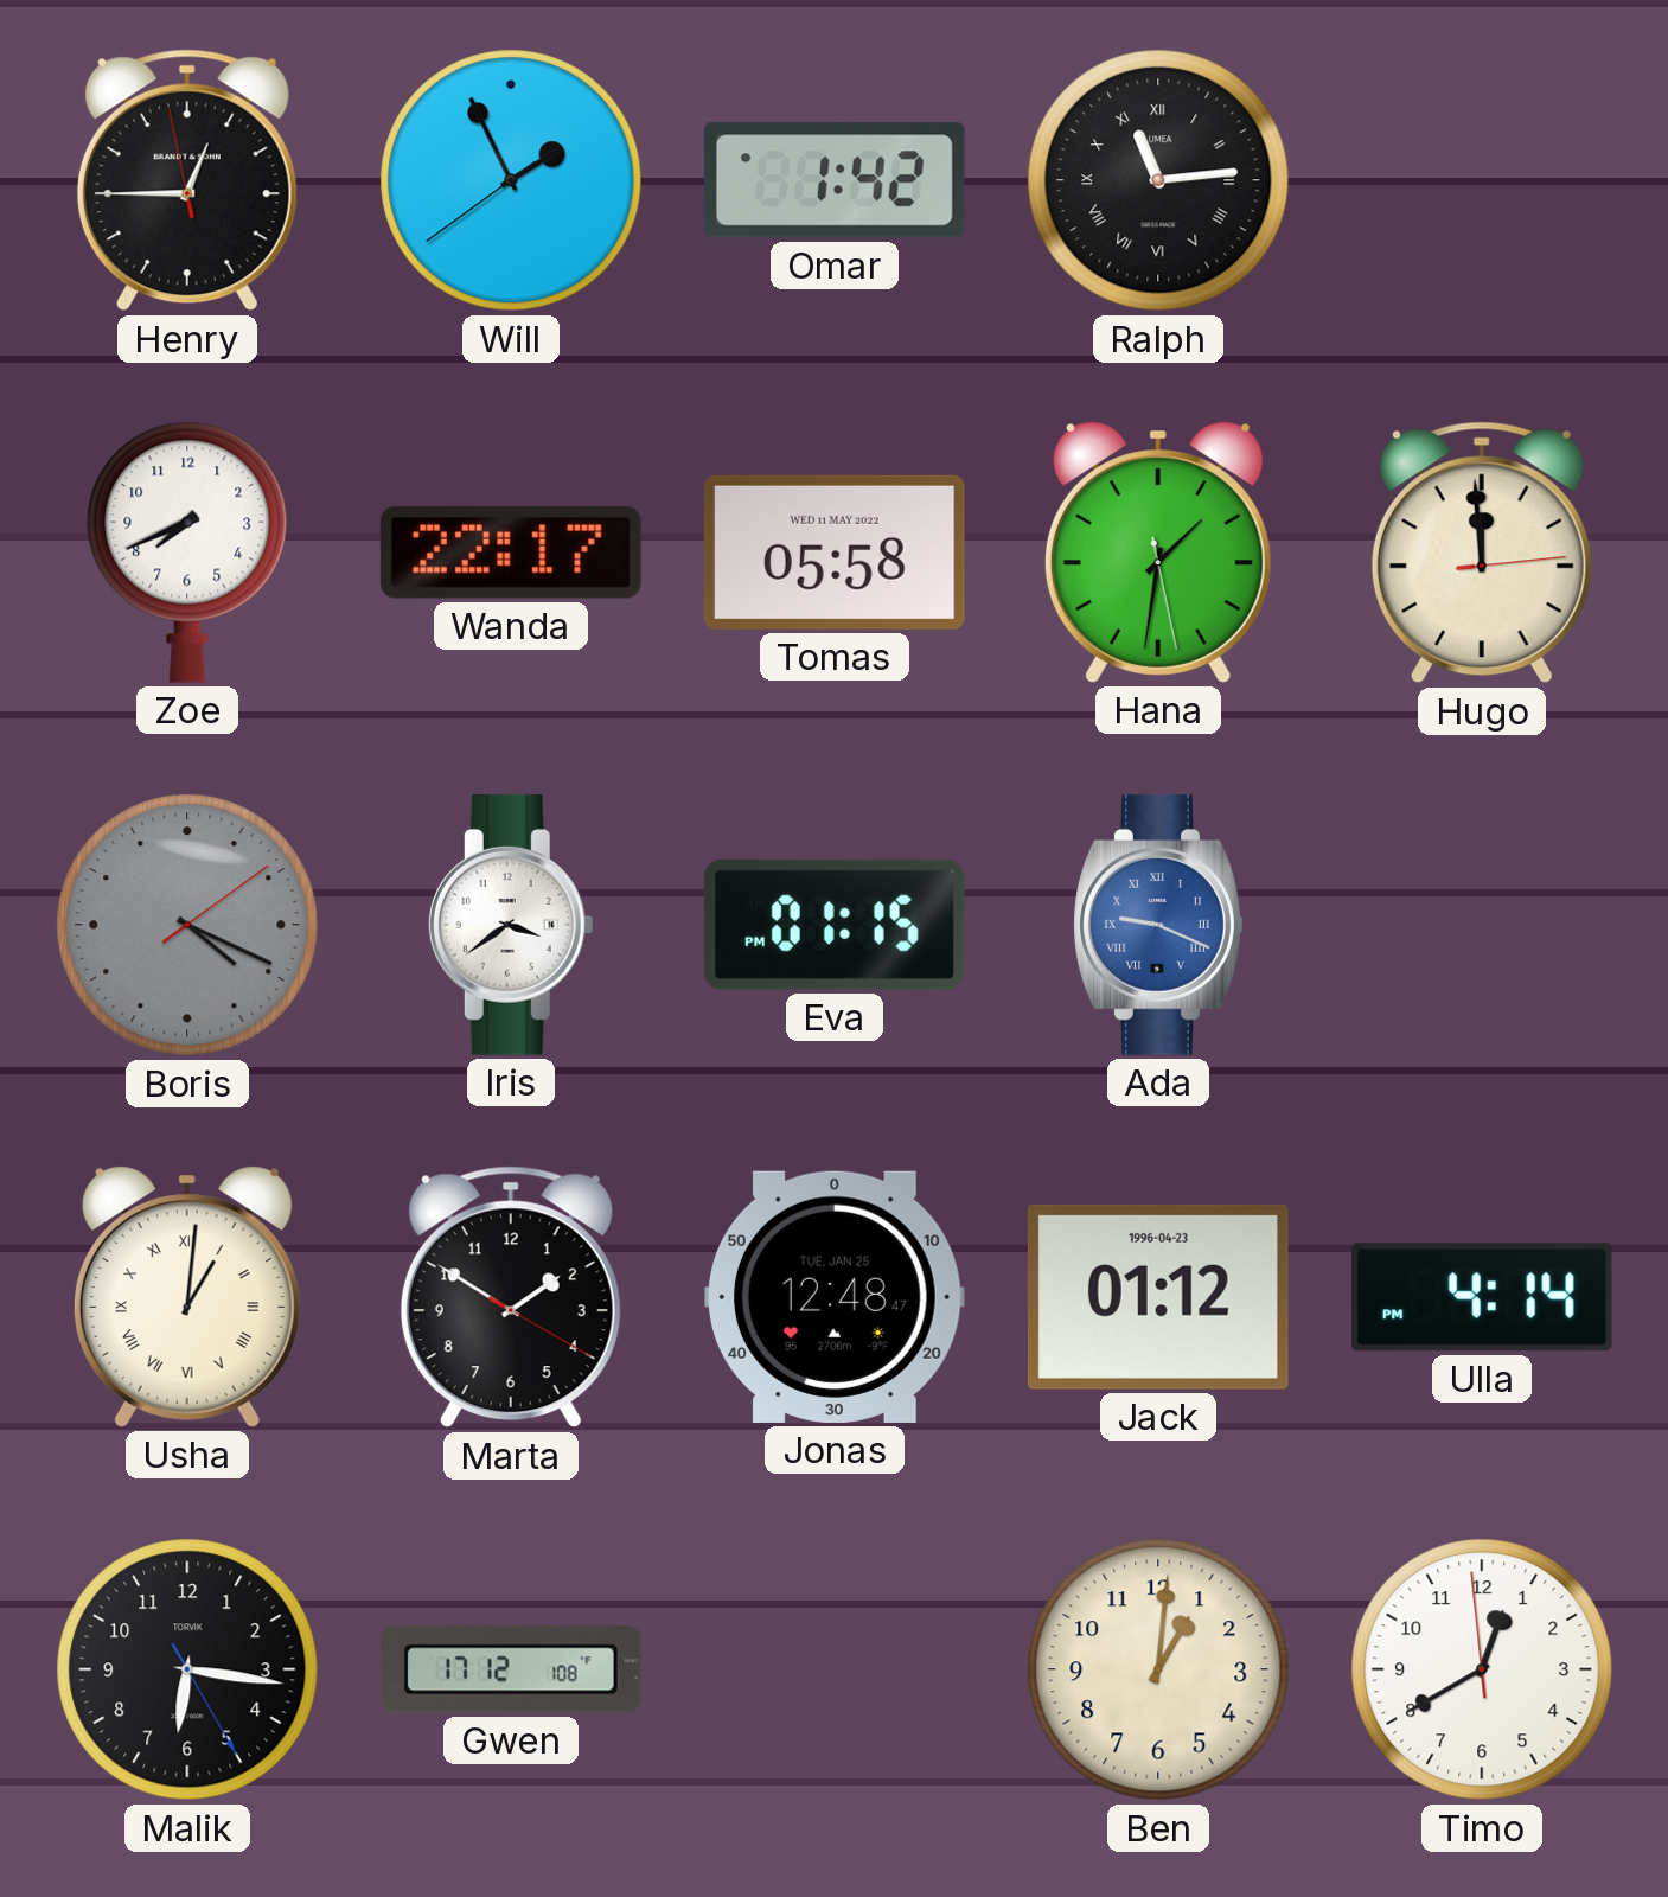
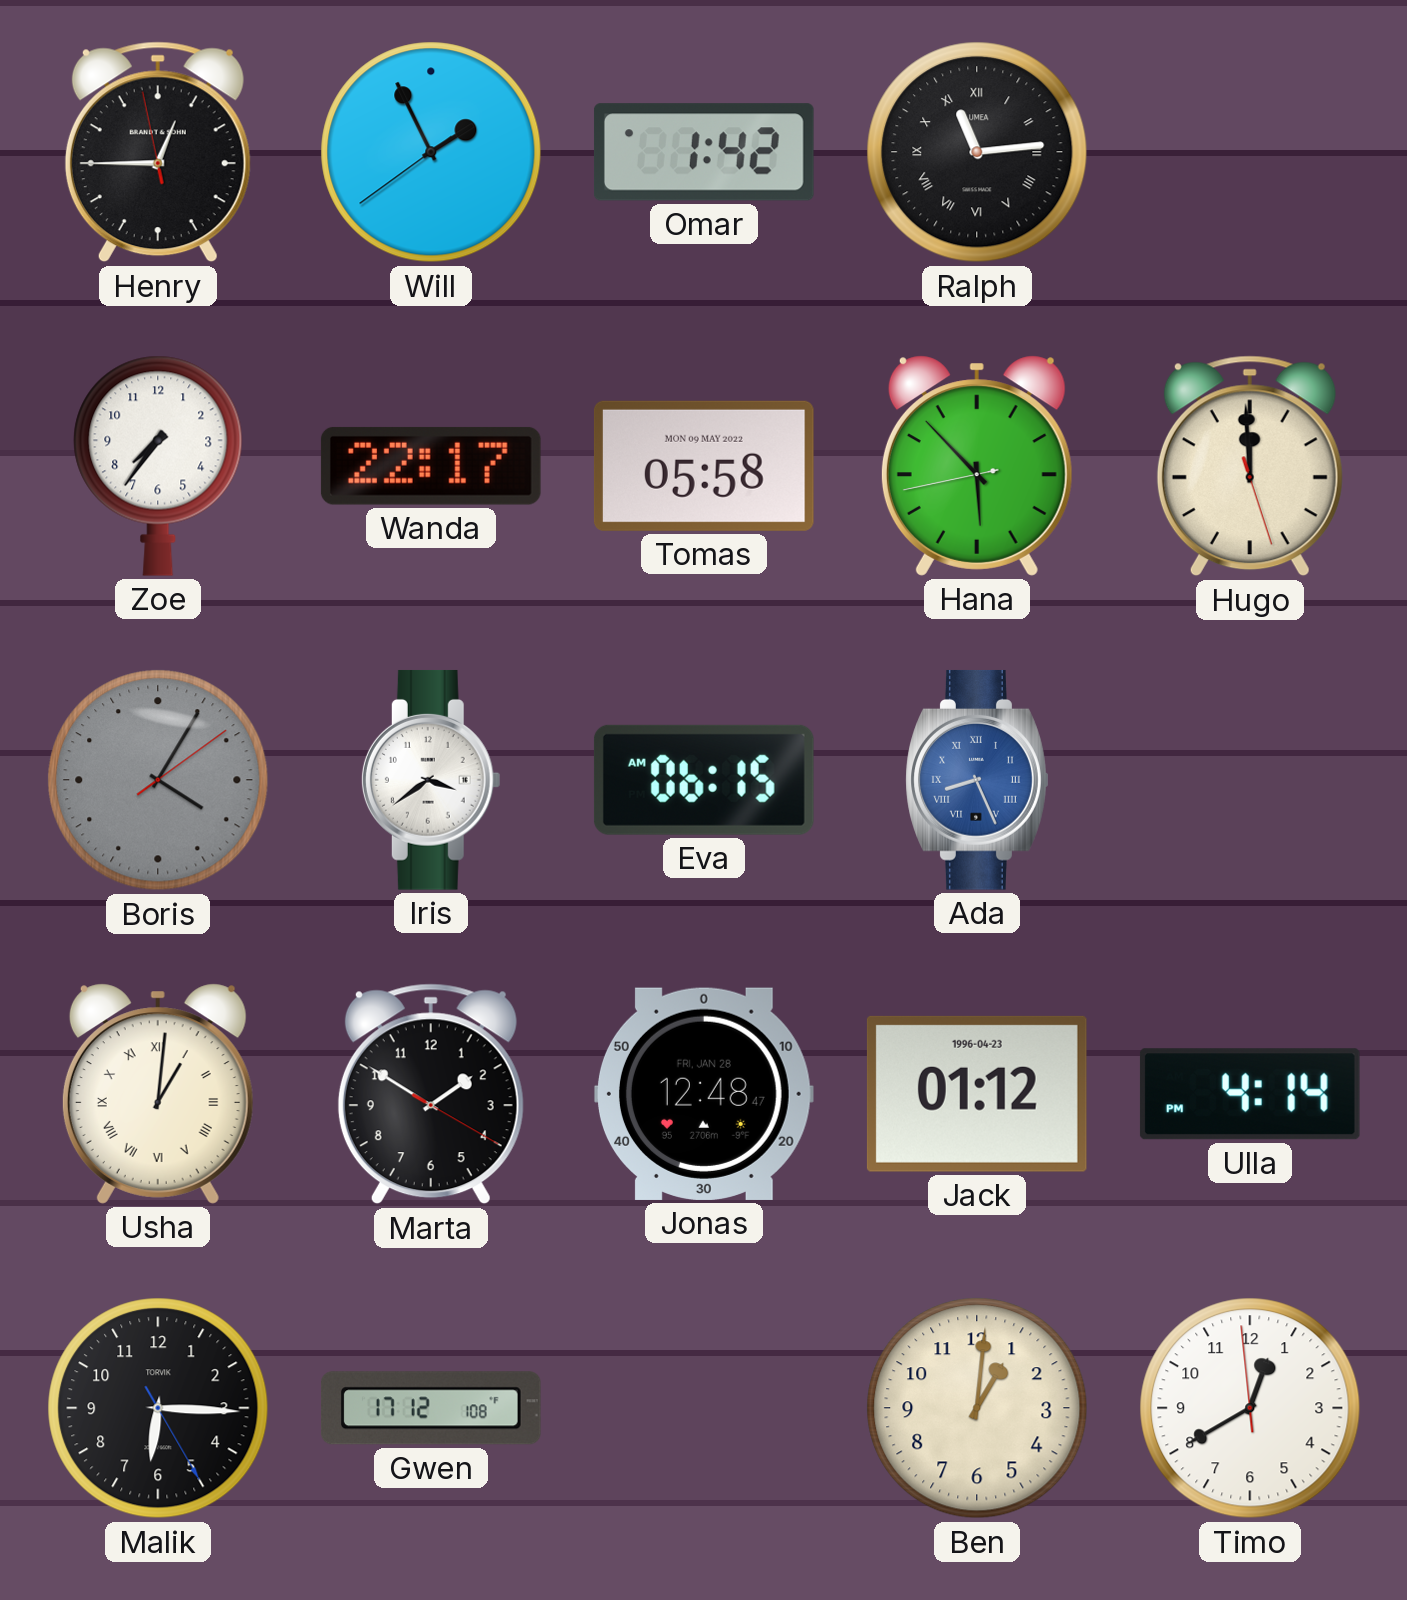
Zoe: 7:41 -> 7:36 (158, 466)
Tomas date: WED 11 MAY 2022 -> MON 09 MAY 2022 (704, 466)
Hana: 1:31 -> 5:52 (977, 466)
Hugo: 11:59:14 -> 11:59:27 (1250, 466)
Boris: 4:19 -> 4:05 (158, 780)
Eva: 01:15 -> 06:15 (704, 780)
Ada: 9:19 -> 8:26 (977, 780)
Jonas date: TUE, JAN 25 -> FRI, JAN 28 (704, 1094)
Malik: 6:16 -> 6:15 (158, 1408)
